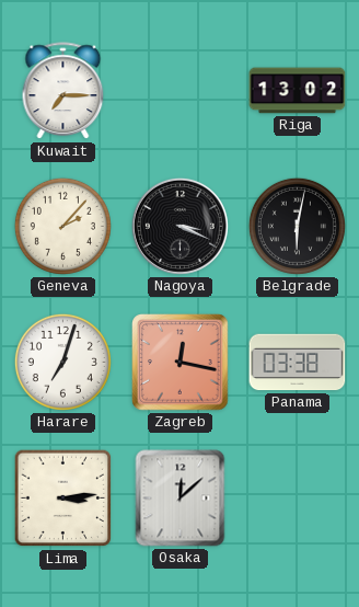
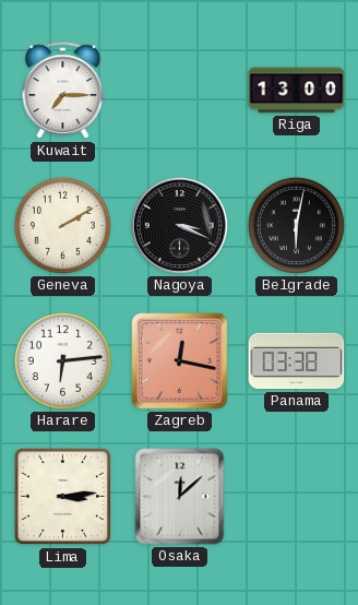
Riga: 13:02 -> 13:00 (297, 91)
Geneva: 2:07 -> 2:10 (62, 225)
Harare: 7:03 -> 6:14 (62, 360)
